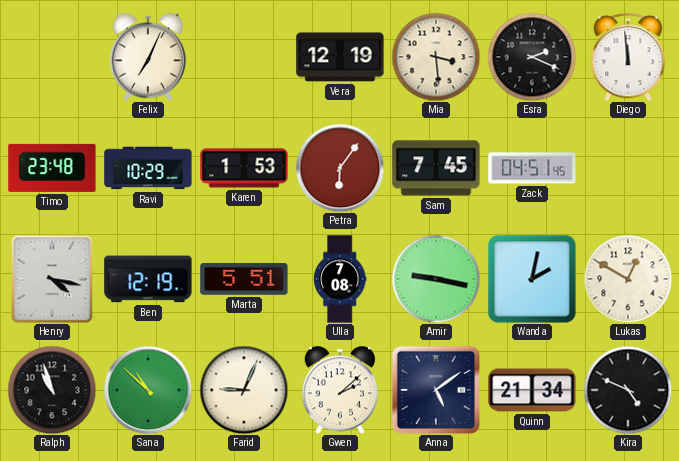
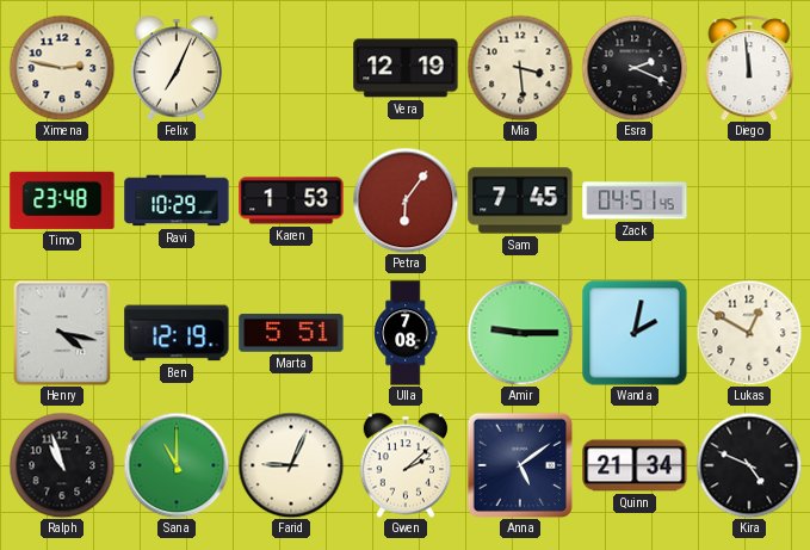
Ximena: none -> 2:47 (62, 68)
Amir: 9:17 -> 9:15 (520, 333)
Sana: 10:52 -> 11:00 (177, 465)
